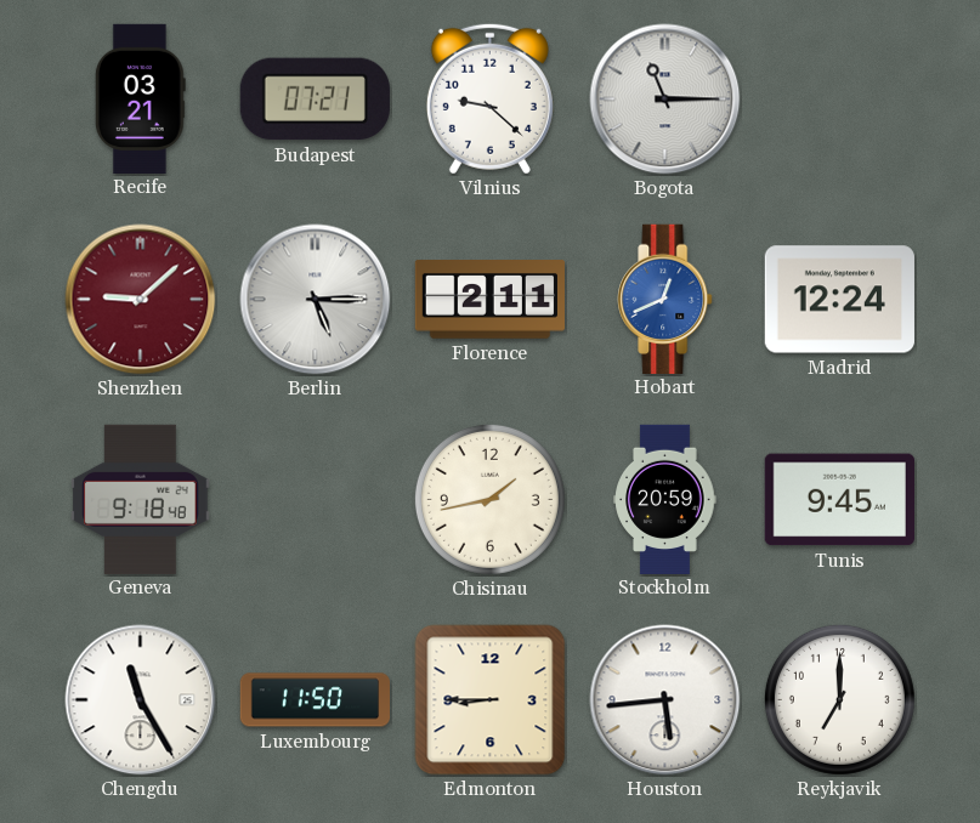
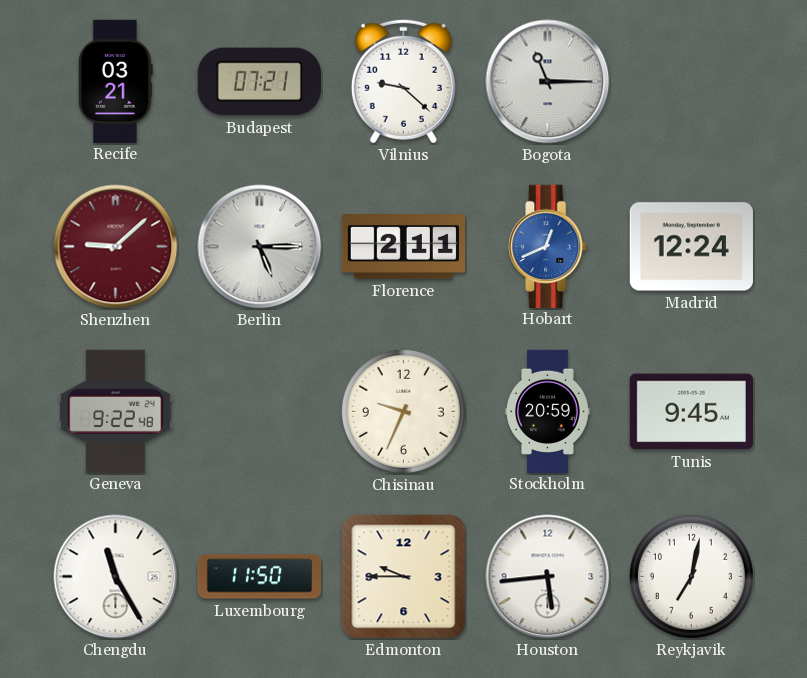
Geneva: 9:18 -> 9:22 (116, 411)
Chisinau: 1:43 -> 9:34 (403, 411)
Edmonton: 8:45 -> 9:45 (404, 577)
Reykjavik: 7:00 -> 7:02 (691, 576)
